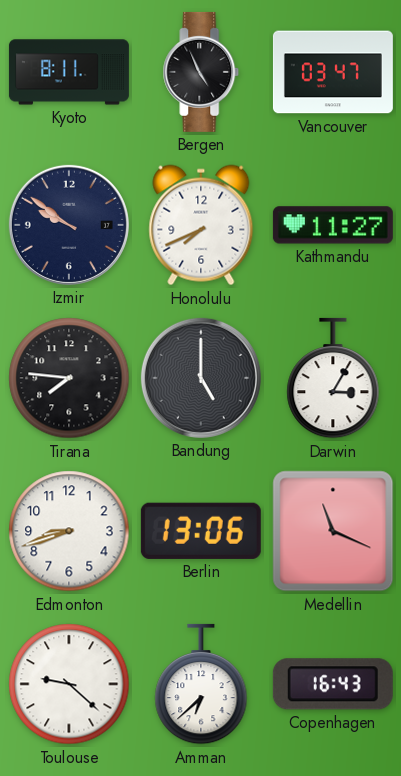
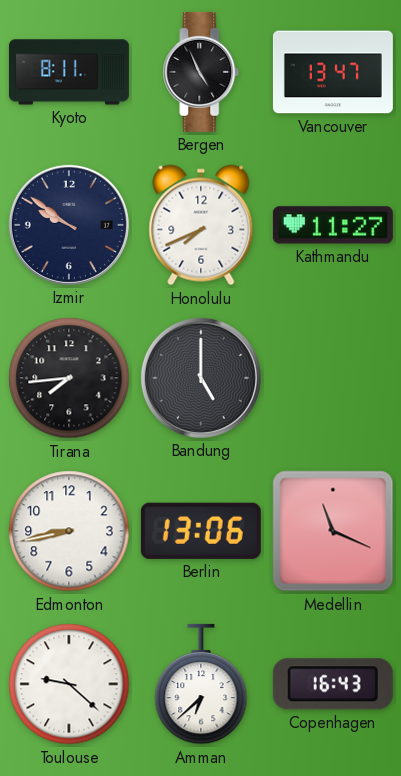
Vancouver: 03:47 -> 13:47 (333, 72)
Tirana: 7:46 -> 7:44 (69, 378)
Darwin: 3:05 -> none (333, 378)
Edmonton: 8:42 -> 8:43 (69, 531)
